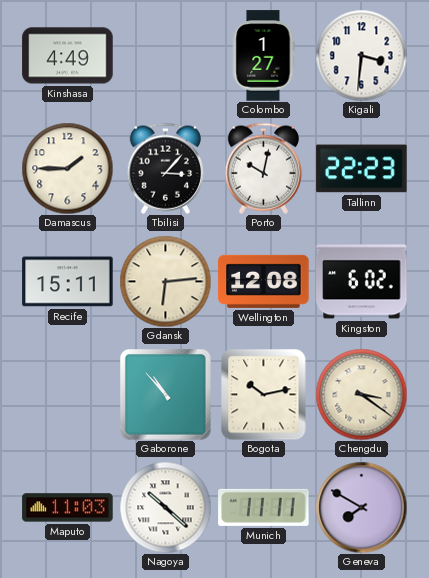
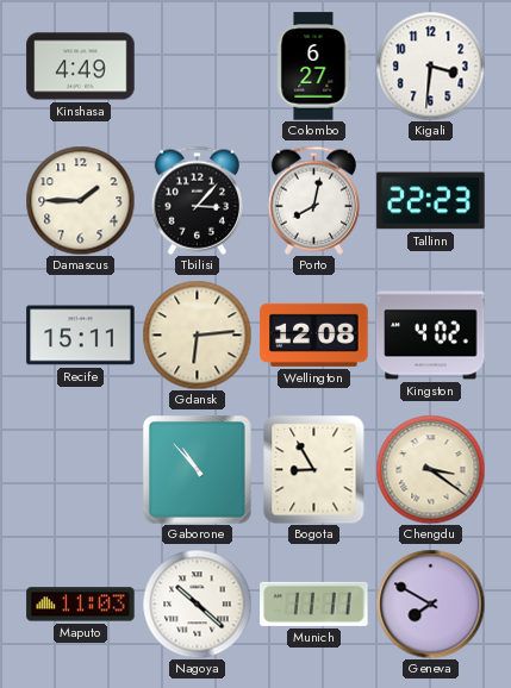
Colombo: 1:27 -> 6:27 (313, 67)
Porto: 10:02 -> 8:02 (314, 200)
Kingston: 6:02 -> 4:02 (431, 336)
Bogota: 10:13 -> 8:55 (314, 469)
